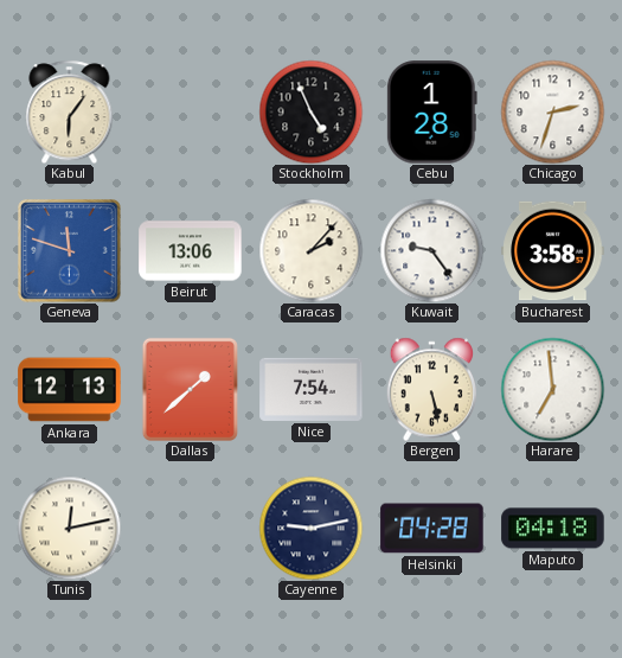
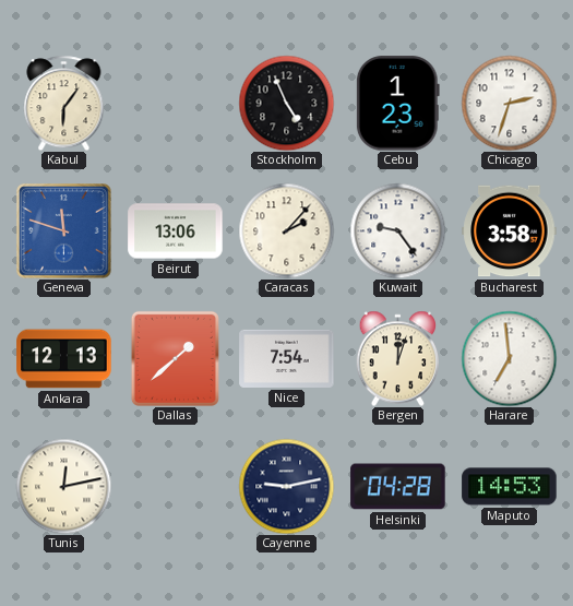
Cebu: 1:28 -> 1:23 (397, 104)
Bergen: 5:28 -> 12:03 (398, 358)
Maputo: 04:18 -> 14:53 (510, 487)
